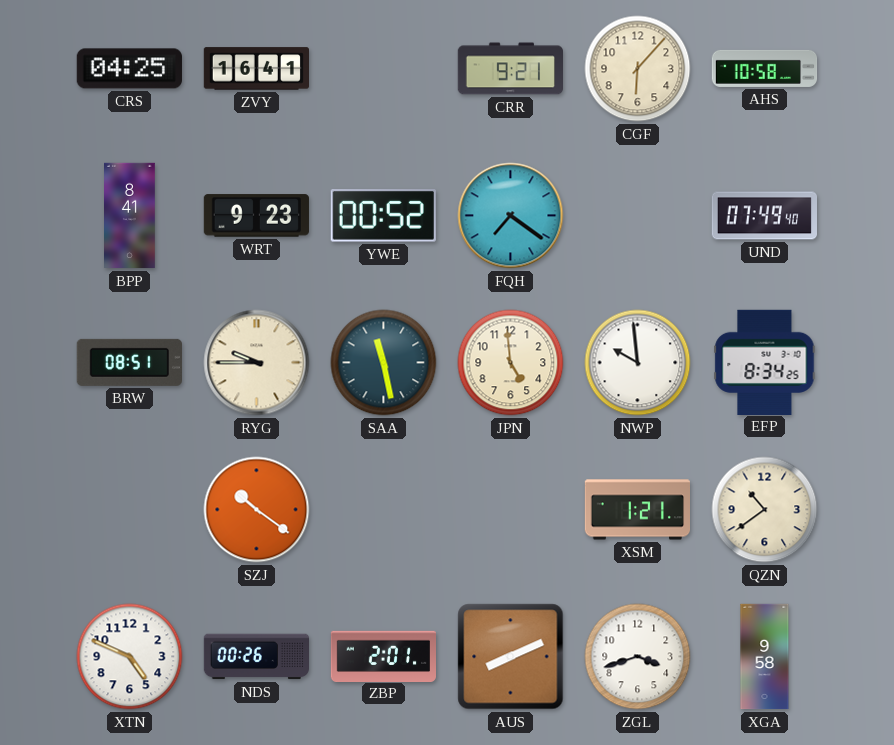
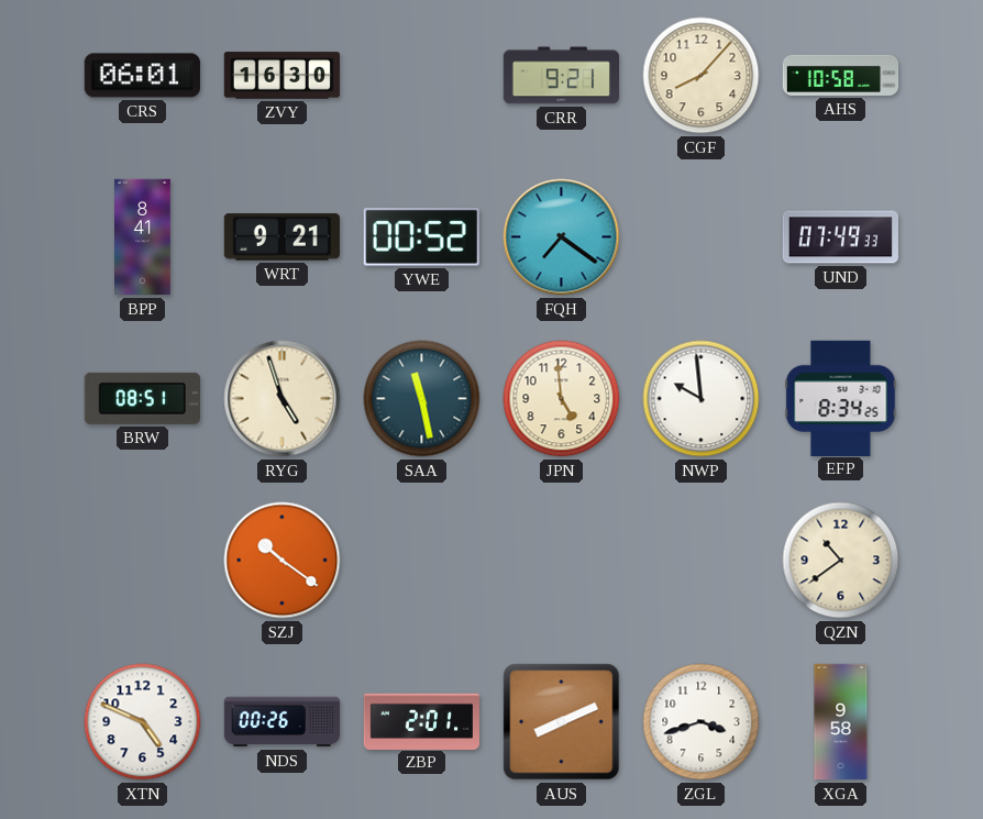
CRS: 04:25 -> 06:01 (142, 76)
ZVY: 16:41 -> 16:30 (281, 76)
CGF: 6:07 -> 8:07 (702, 76)
WRT: 9:23 -> 9:21 (281, 237)
UND: 07:49:40 -> 07:49:33 (840, 237)
RYG: 9:45 -> 4:57 (283, 399)
XSM: 1:21 -> none (637, 510)
